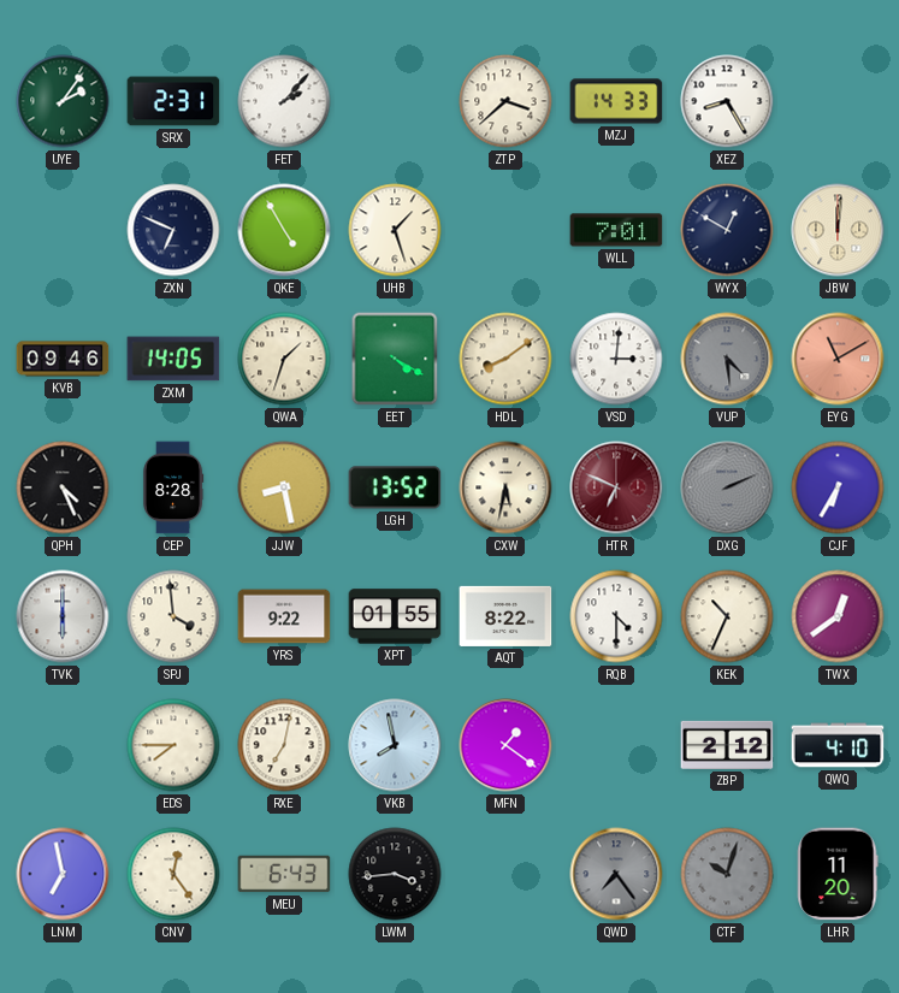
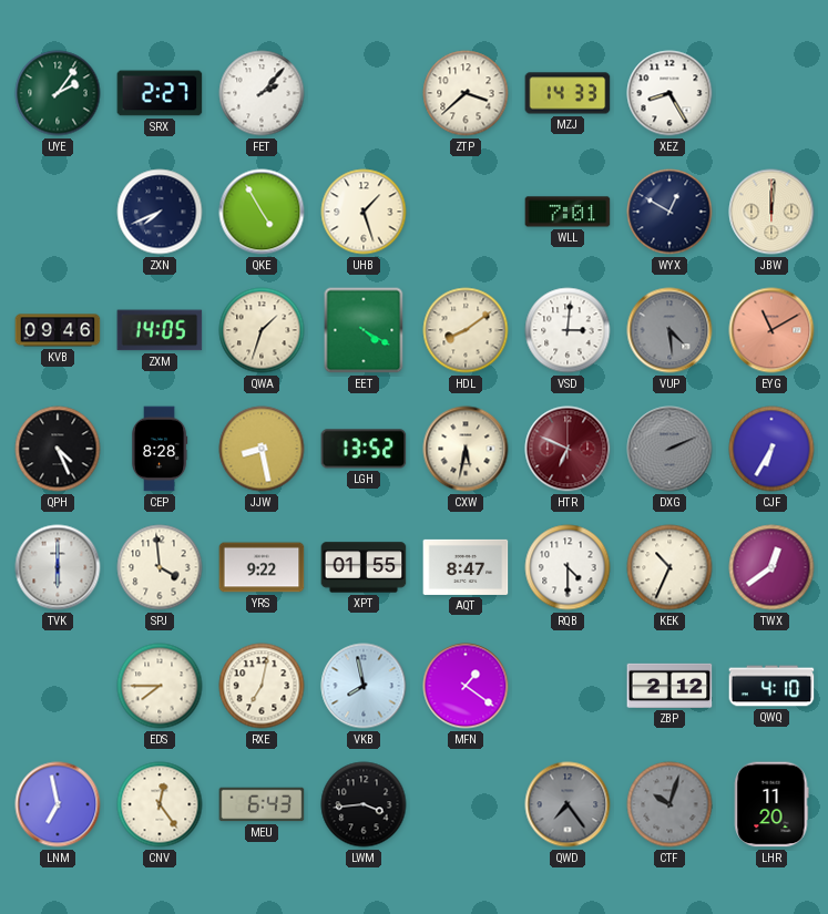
SRX: 2:31 -> 2:27 (160, 93)
ZXN: 6:49 -> 7:41 (160, 212)
AQT: 8:22 -> 8:47 (466, 567)
